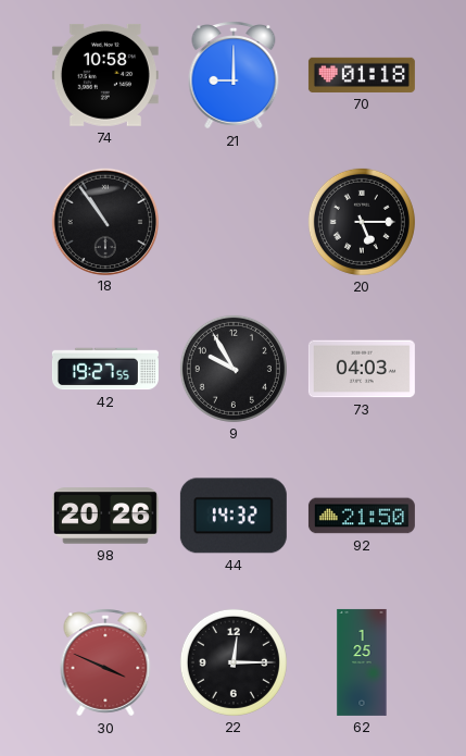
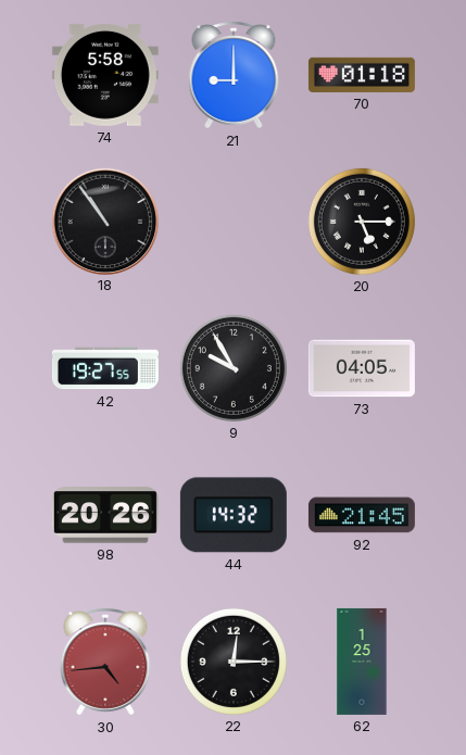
74: 10:58 -> 5:58 (105, 75)
73: 04:03 -> 04:05 (362, 368)
92: 21:50 -> 21:45 (362, 515)
30: 3:49 -> 4:44 (105, 662)
